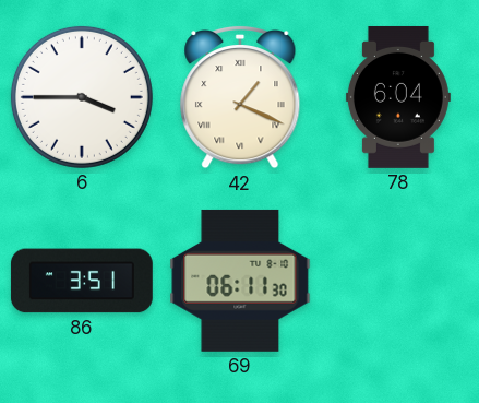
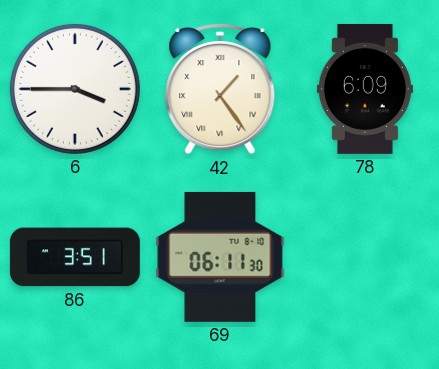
42: 1:19 -> 1:24 (220, 89)
78: 6:04 -> 6:09 (365, 89)
